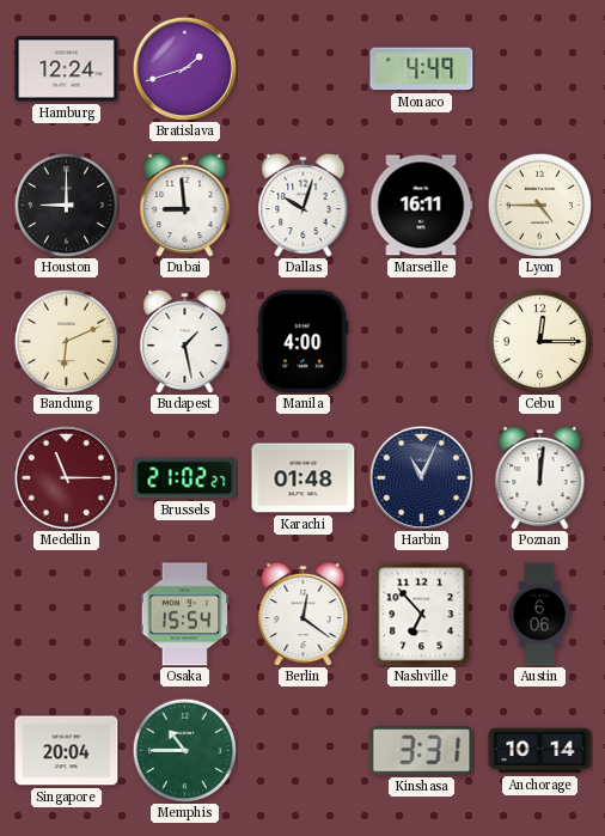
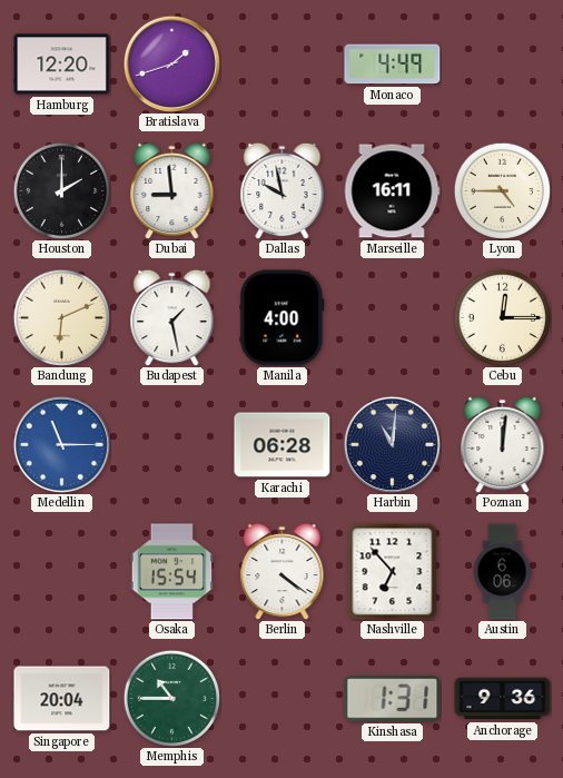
Hamburg: 12:24 -> 12:20 (62, 65)
Houston: 9:00 -> 2:00 (61, 190)
Dallas: 10:03 -> 9:58 (283, 190)
Medellin dial: burgundy -> blue (61, 444)
Brussels: 21:02 -> none (185, 478)
Karachi: 01:48 -> 06:28 (283, 445)
Harbin: 11:04 -> 11:01 (392, 444)
Berlin: 12:21 -> 4:21 (283, 571)
Kinshasa: 3:31 -> 1:31 (393, 699)
Anchorage: 10:14 -> 9:36 (503, 699)
